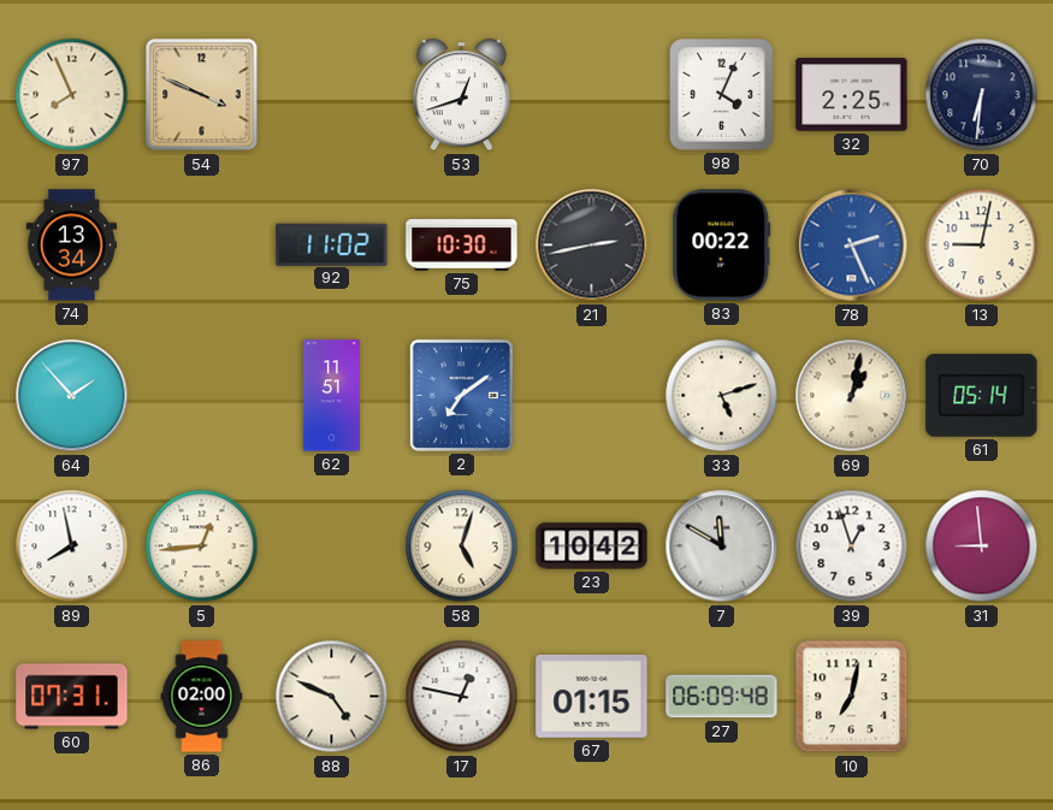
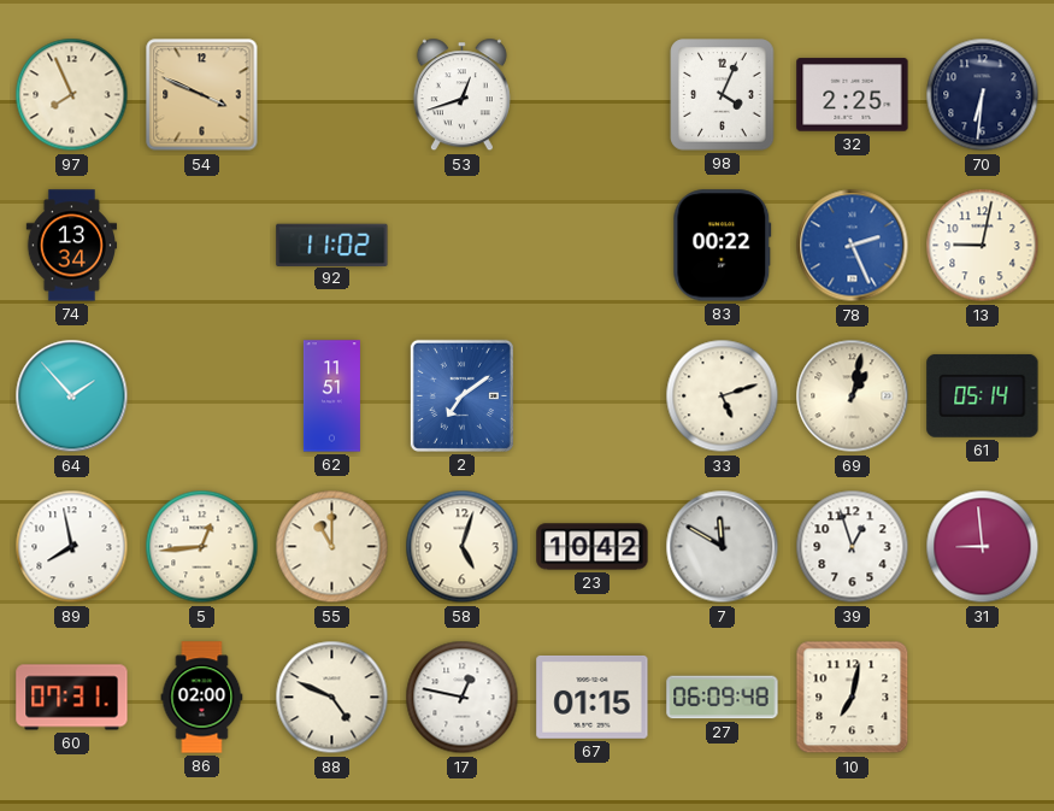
75: 10:30 -> none (462, 246)
21: 2:43 -> none (592, 246)
55: none -> 11:00 (332, 547)
